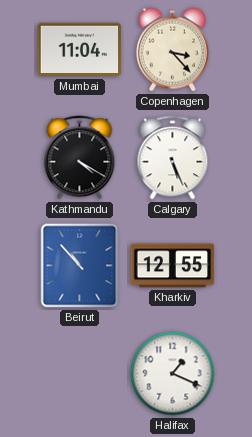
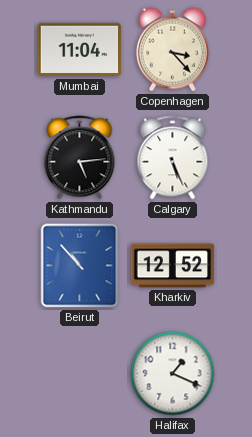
Kathmandu: 4:20 -> 5:14 (80, 158)
Kharkiv: 12:55 -> 12:52 (173, 266)
